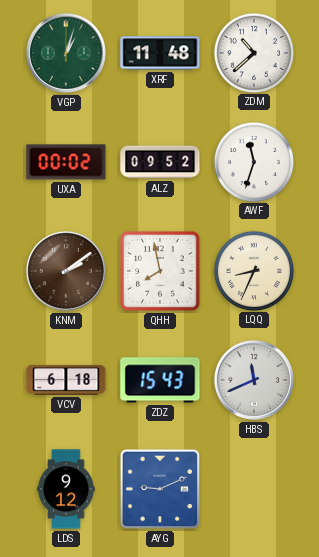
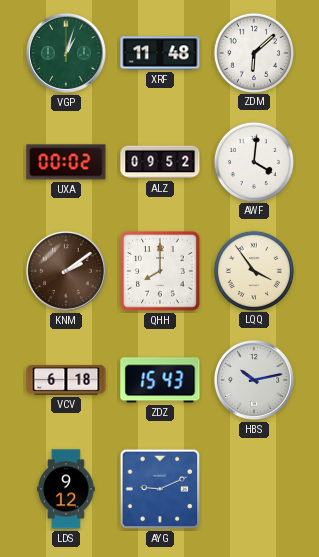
ZDM: 10:38 -> 6:08 (253, 52)
AWF: 11:33 -> 4:01 (253, 161)
QHH: 7:58 -> 8:00 (160, 271)
LQQ: 8:34 -> 3:54 (253, 270)
HBS: 11:41 -> 10:13 (254, 380)
